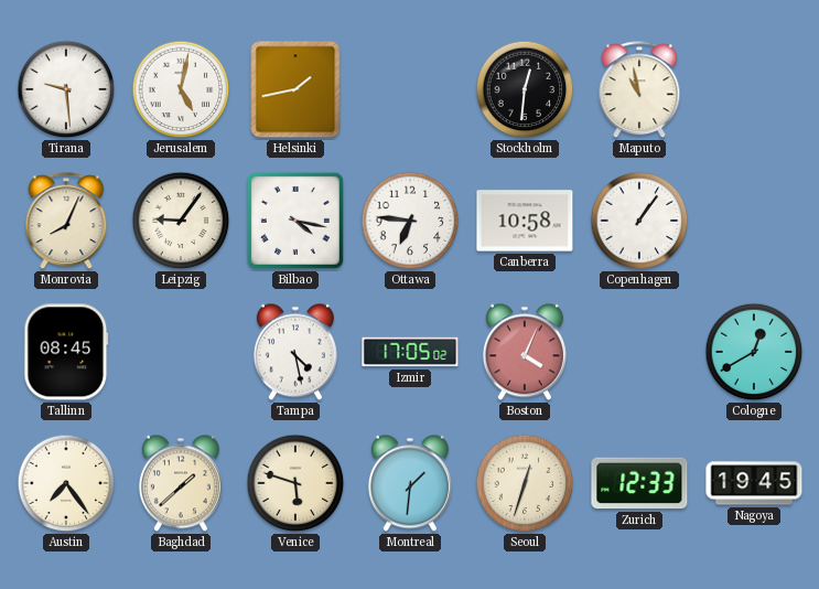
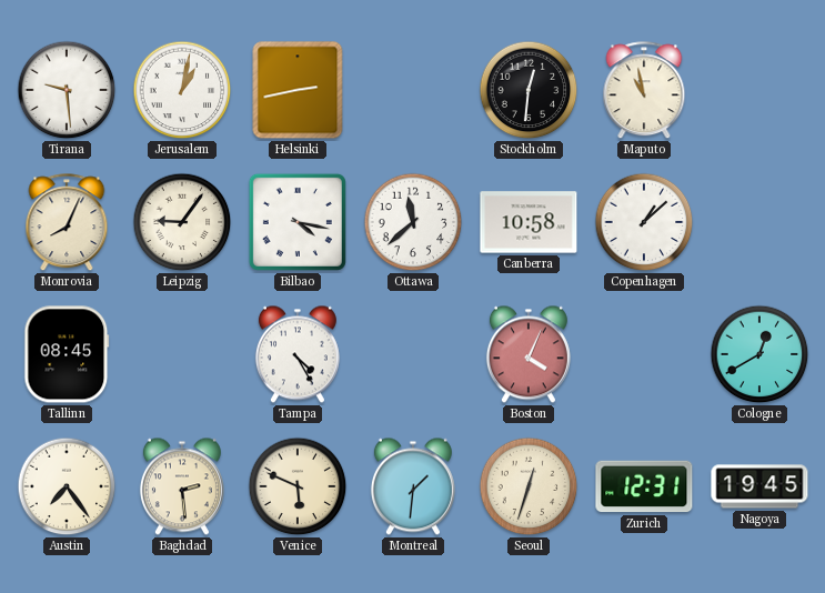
Jerusalem: 5:02 -> 1:02 (182, 90)
Helsinki: 1:43 -> 2:43 (298, 90)
Ottawa: 6:46 -> 11:38 (413, 222)
Copenhagen: 1:06 -> 1:08 (644, 222)
Tampa: 4:28 -> 4:25 (298, 354)
Izmir: 17:05 -> none (410, 352)
Baghdad: 1:38 -> 2:29 (182, 486)
Venice: 5:48 -> 5:49 (298, 486)
Zurich: 12:33 -> 12:31 (644, 486)
